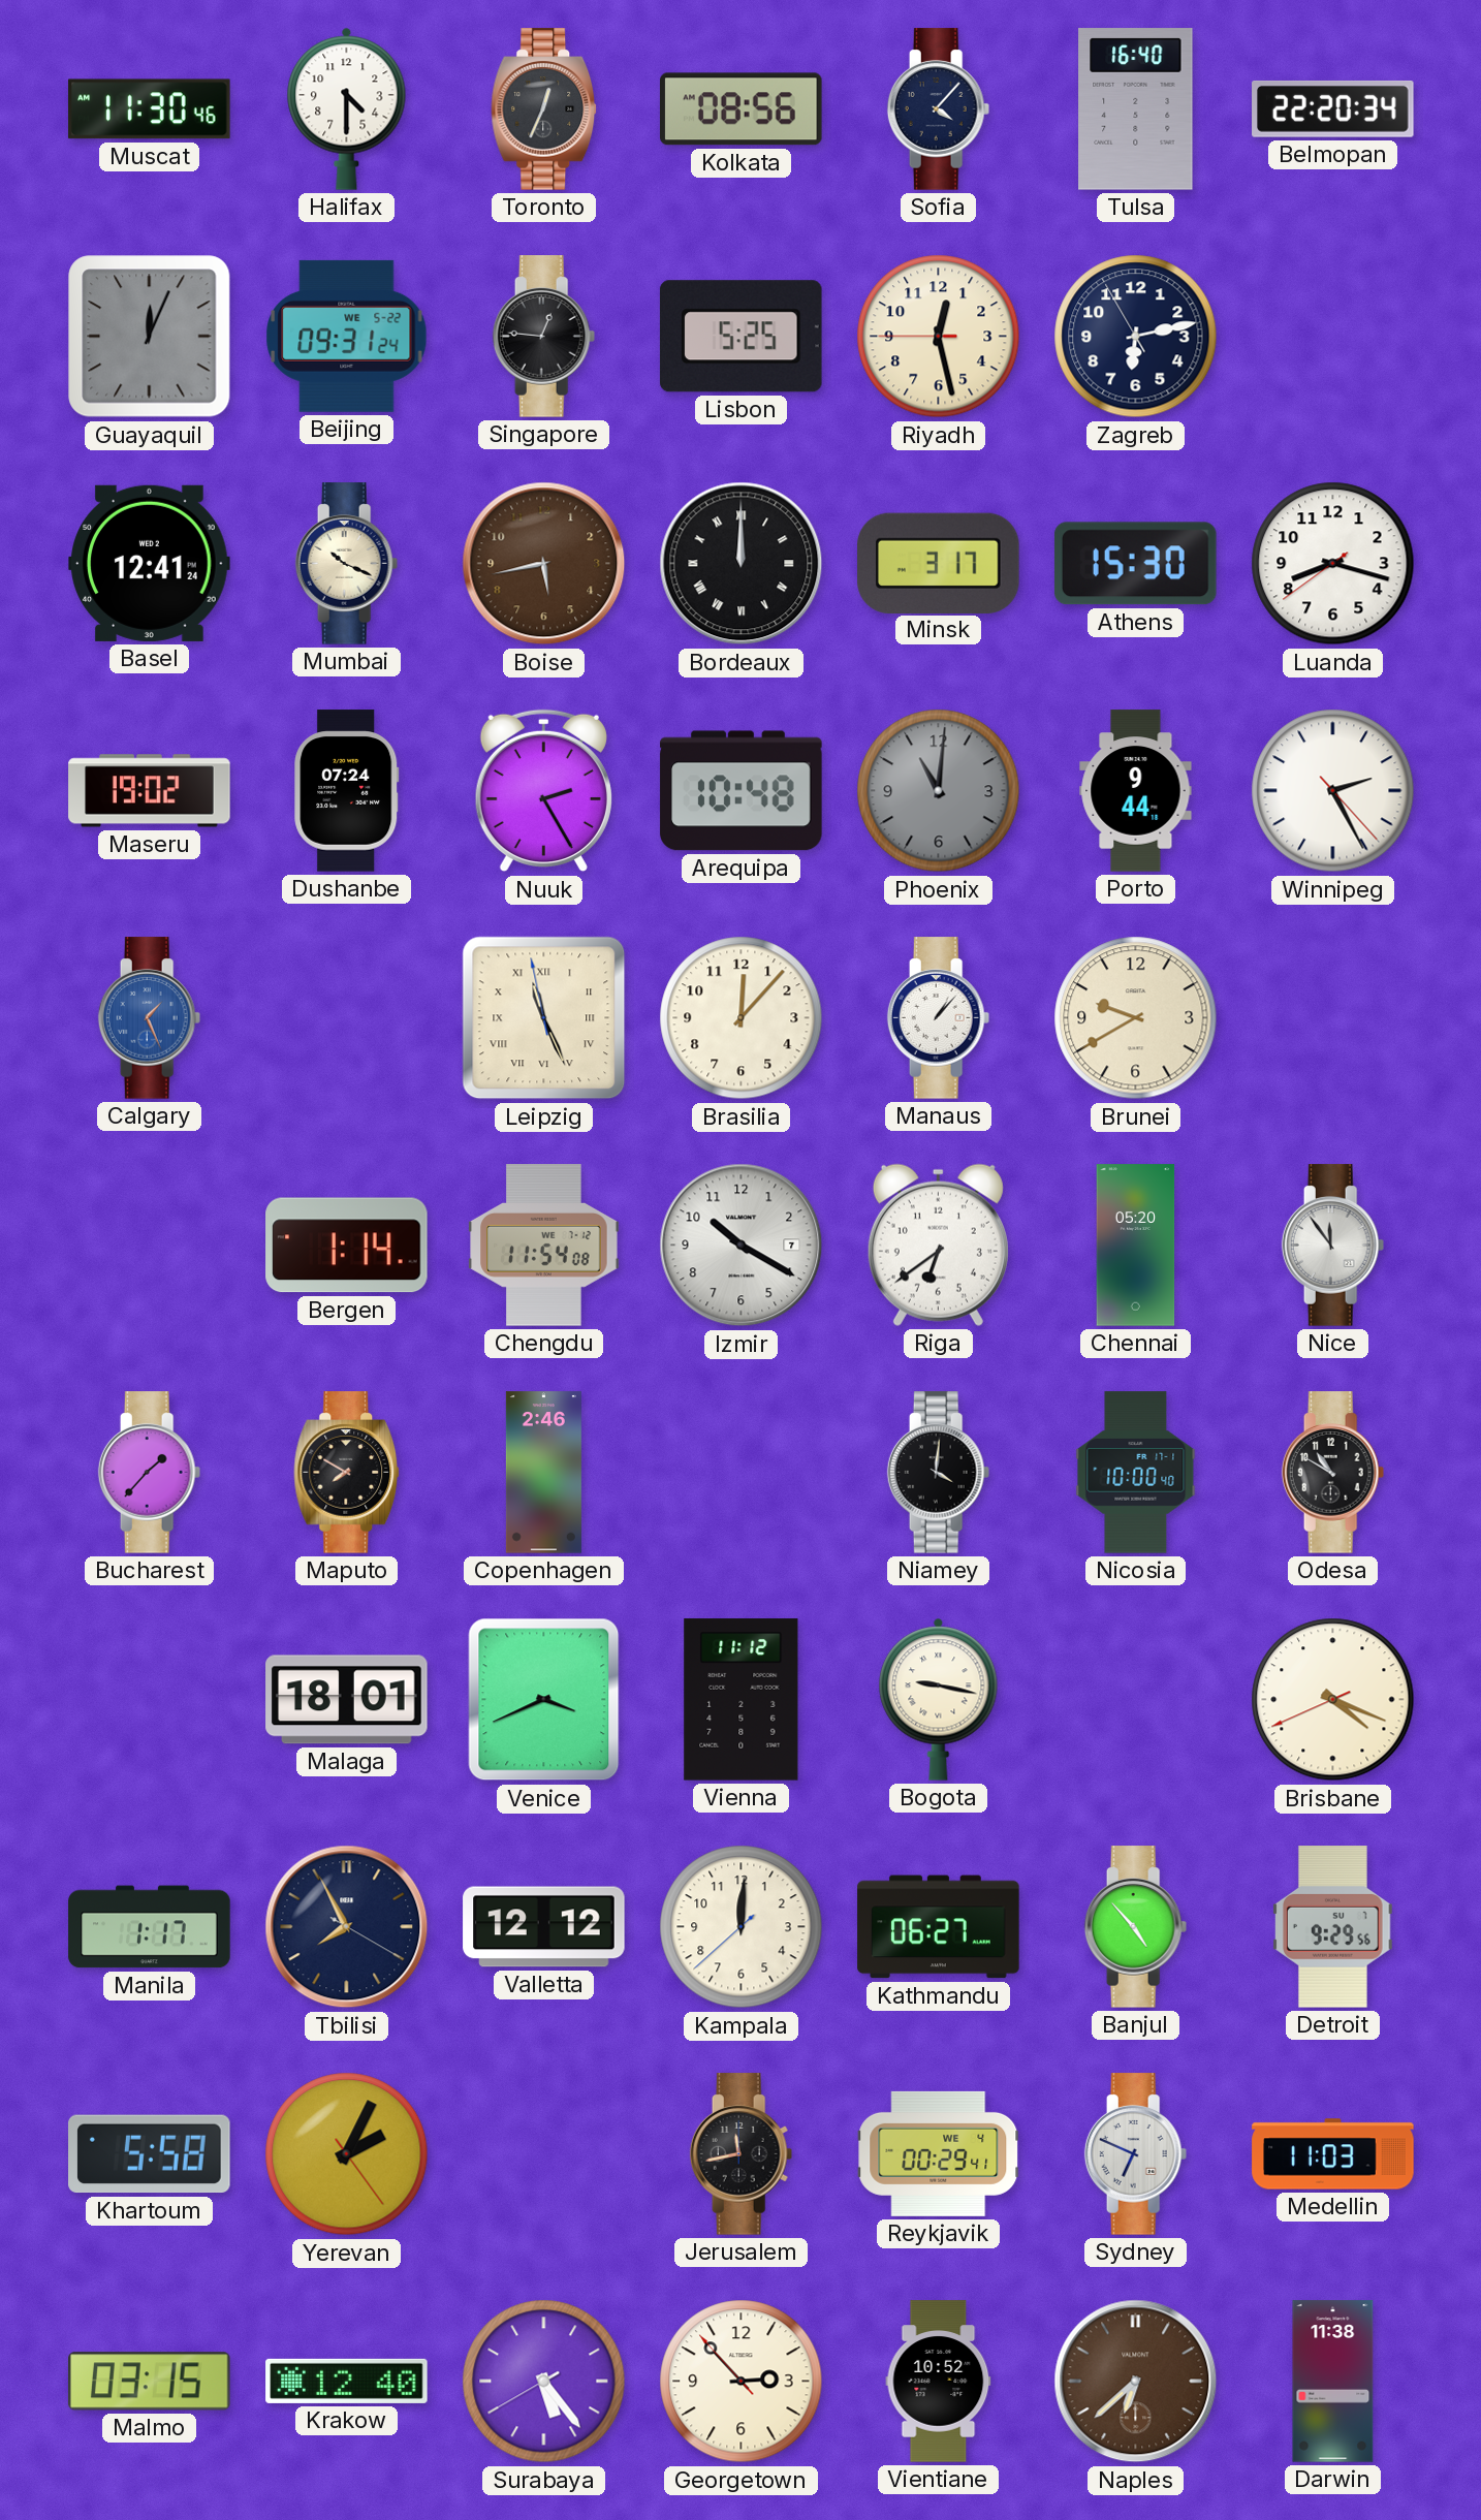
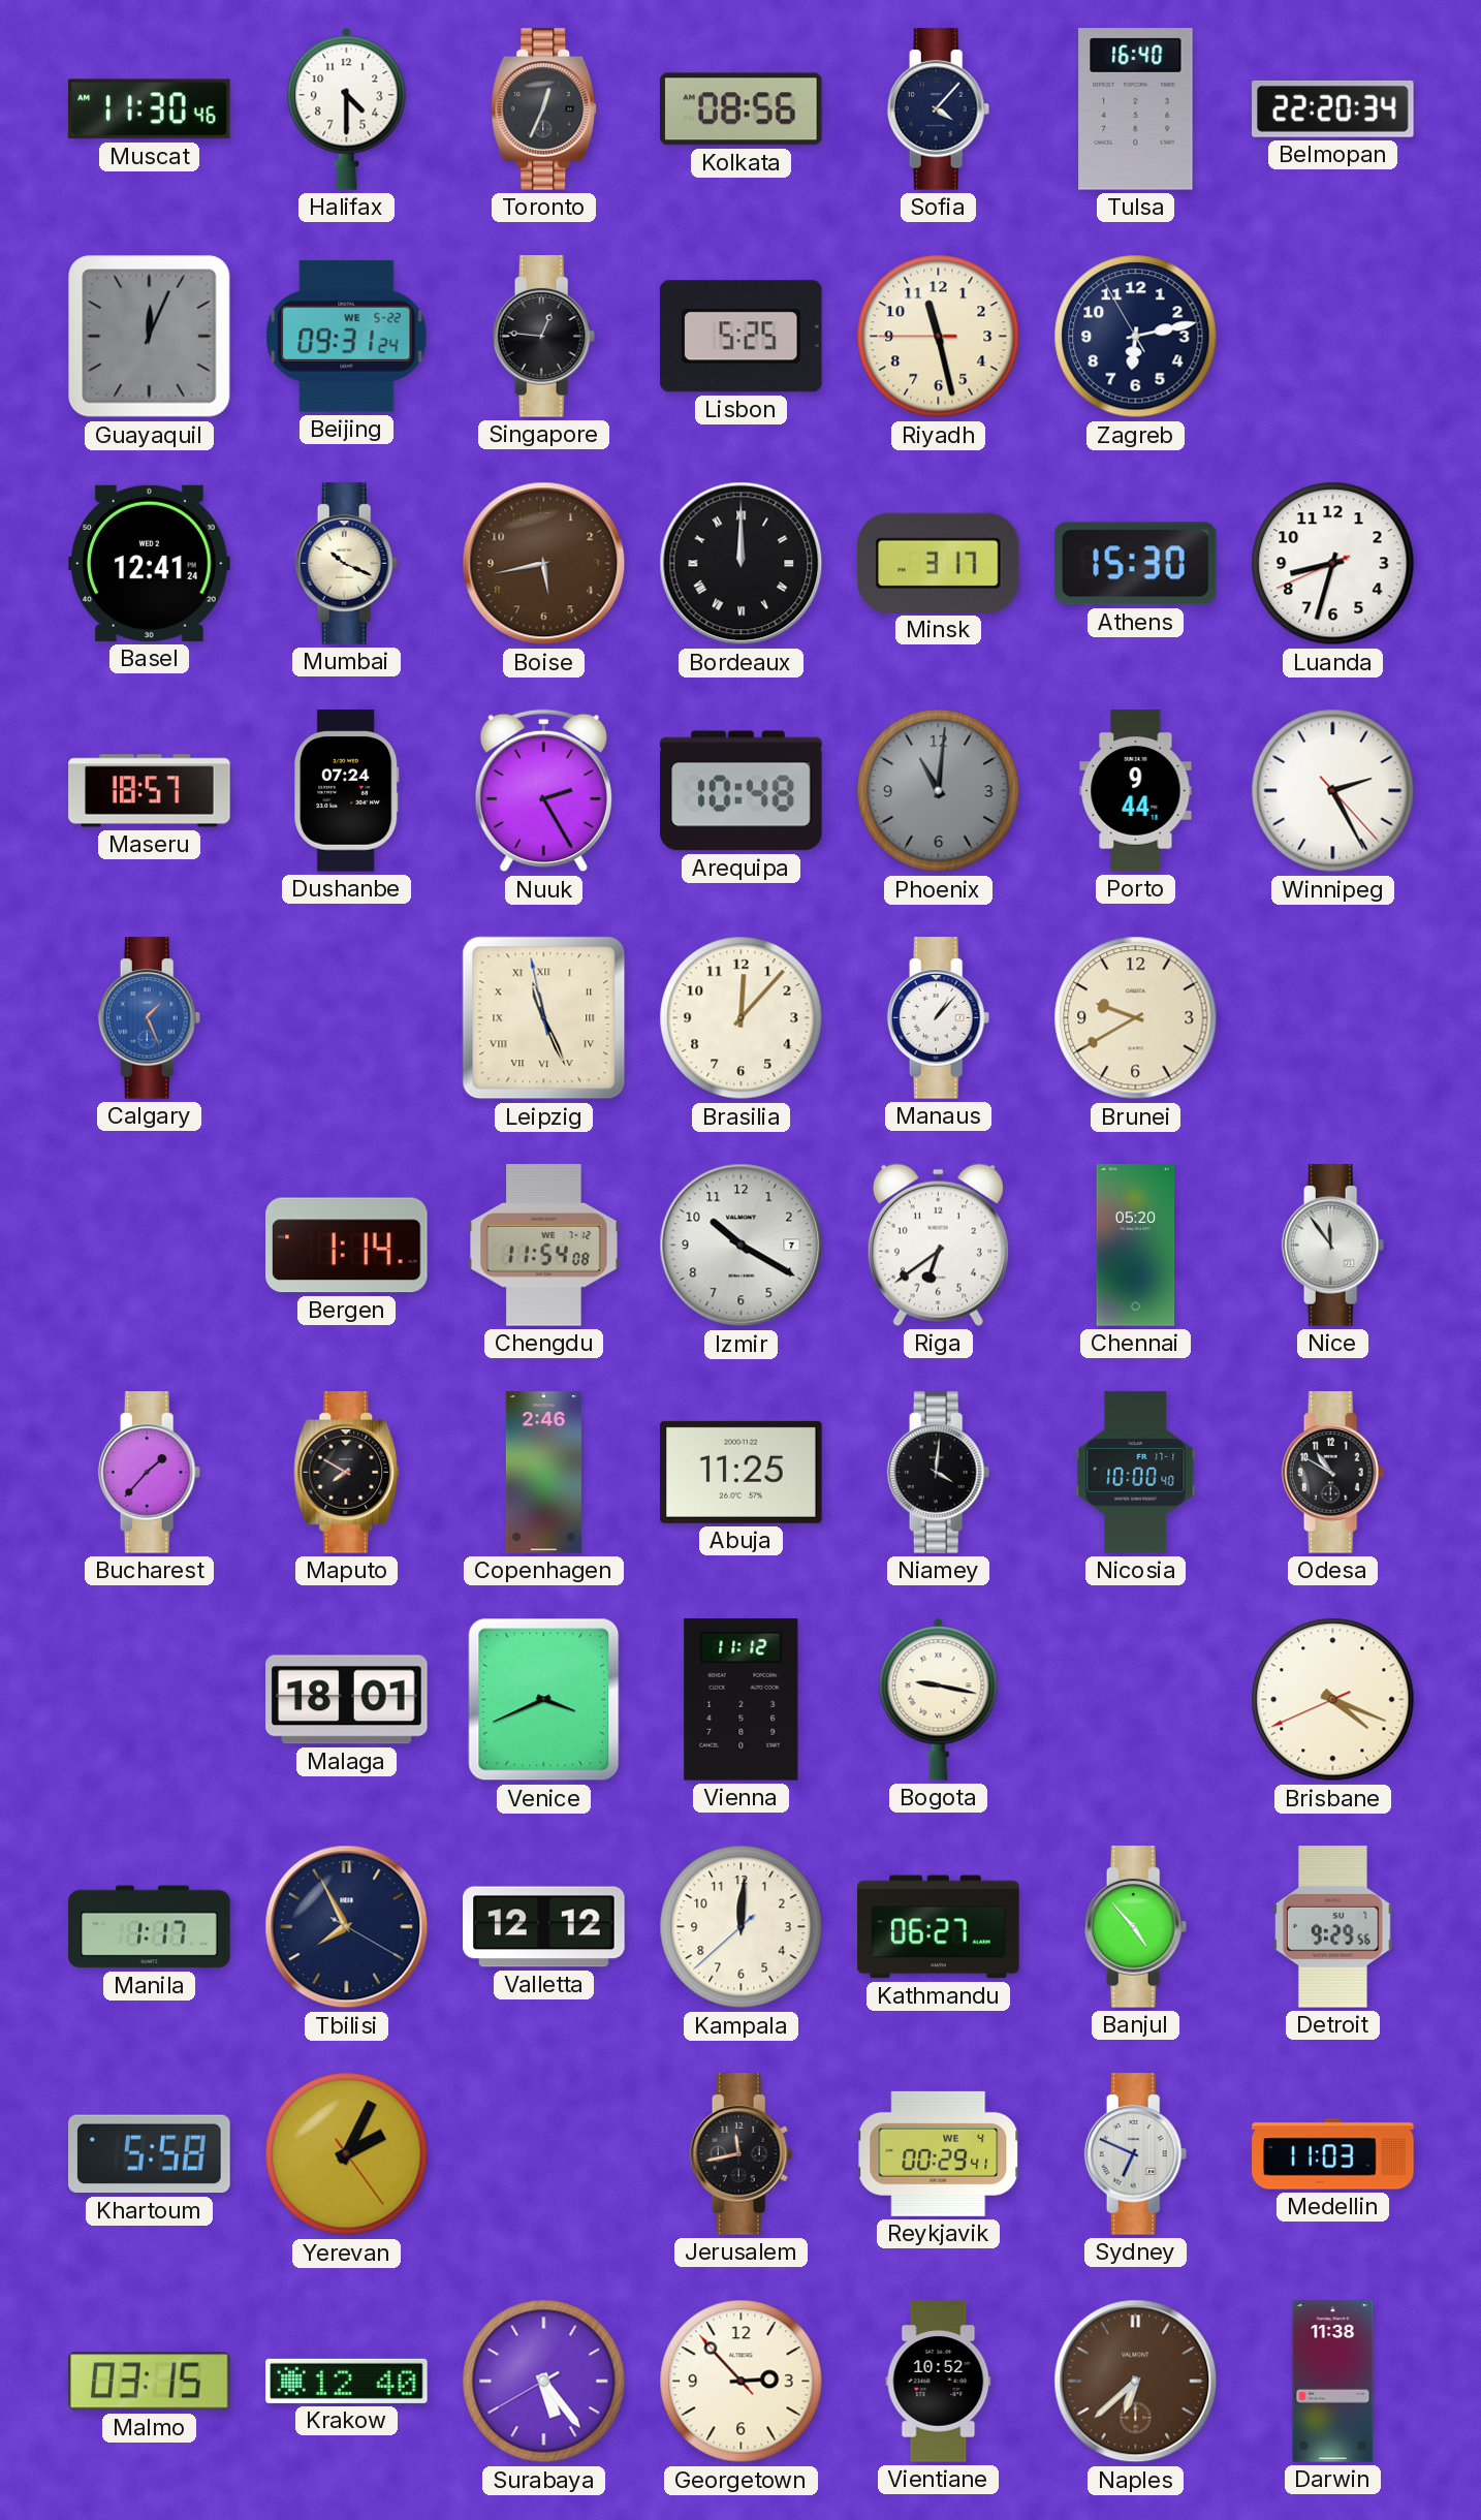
Riyadh: 12:27 -> 11:27 (939, 337)
Luanda: 8:17 -> 8:32 (1333, 564)
Maseru: 19:02 -> 18:57 (150, 791)
Abuja: none -> 11:25 (742, 1472)
